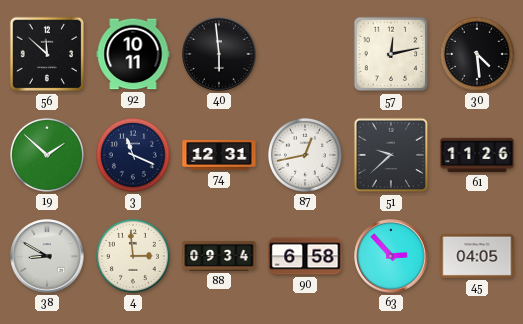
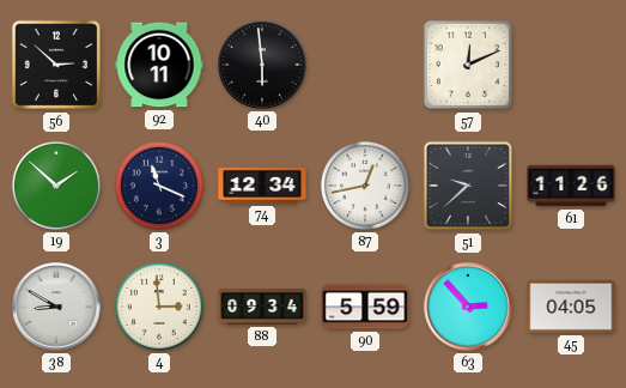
56: 11:52 -> 2:52 (56, 65)
57: 12:13 -> 12:11 (468, 65)
30: 4:29 -> none (477, 54)
74: 12:31 -> 12:34 (262, 186)
90: 6:58 -> 5:59 (365, 307)
